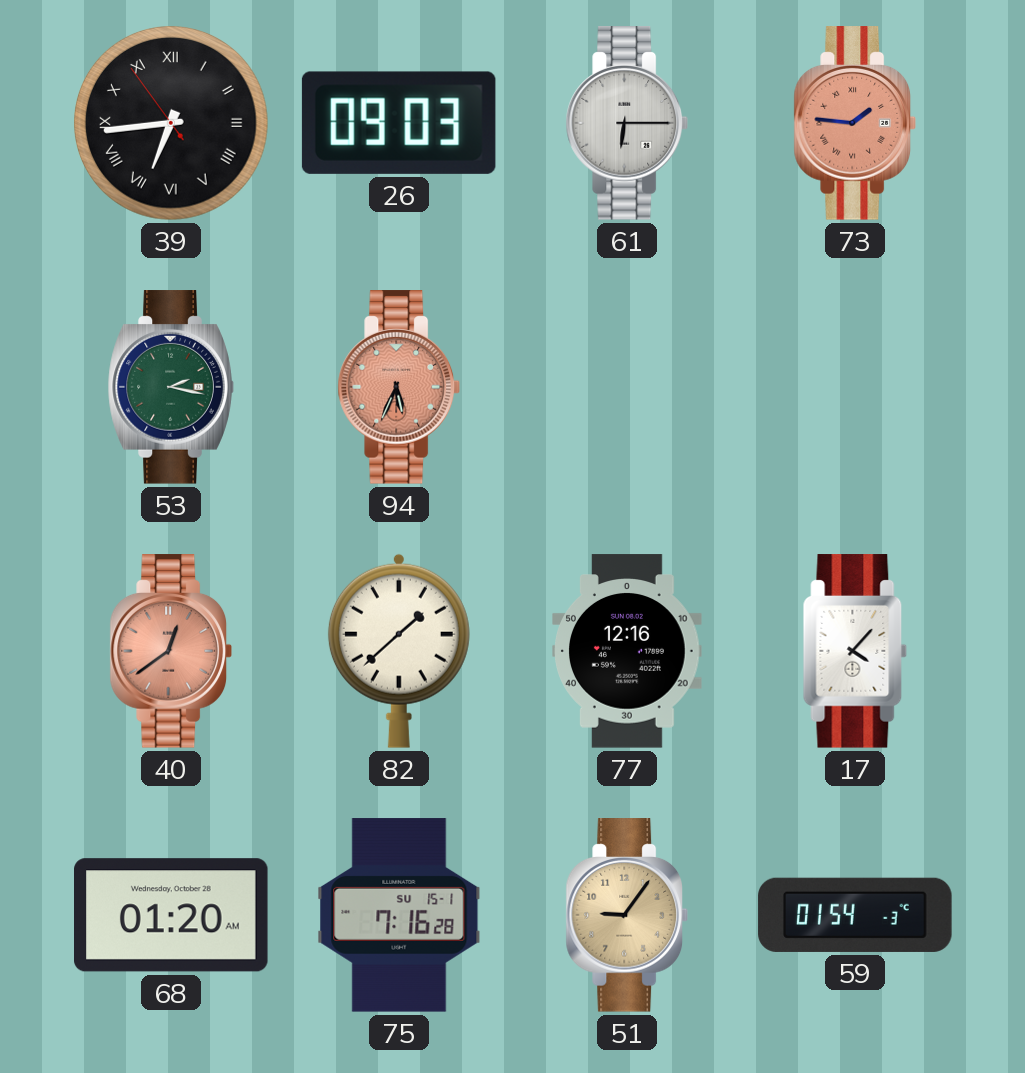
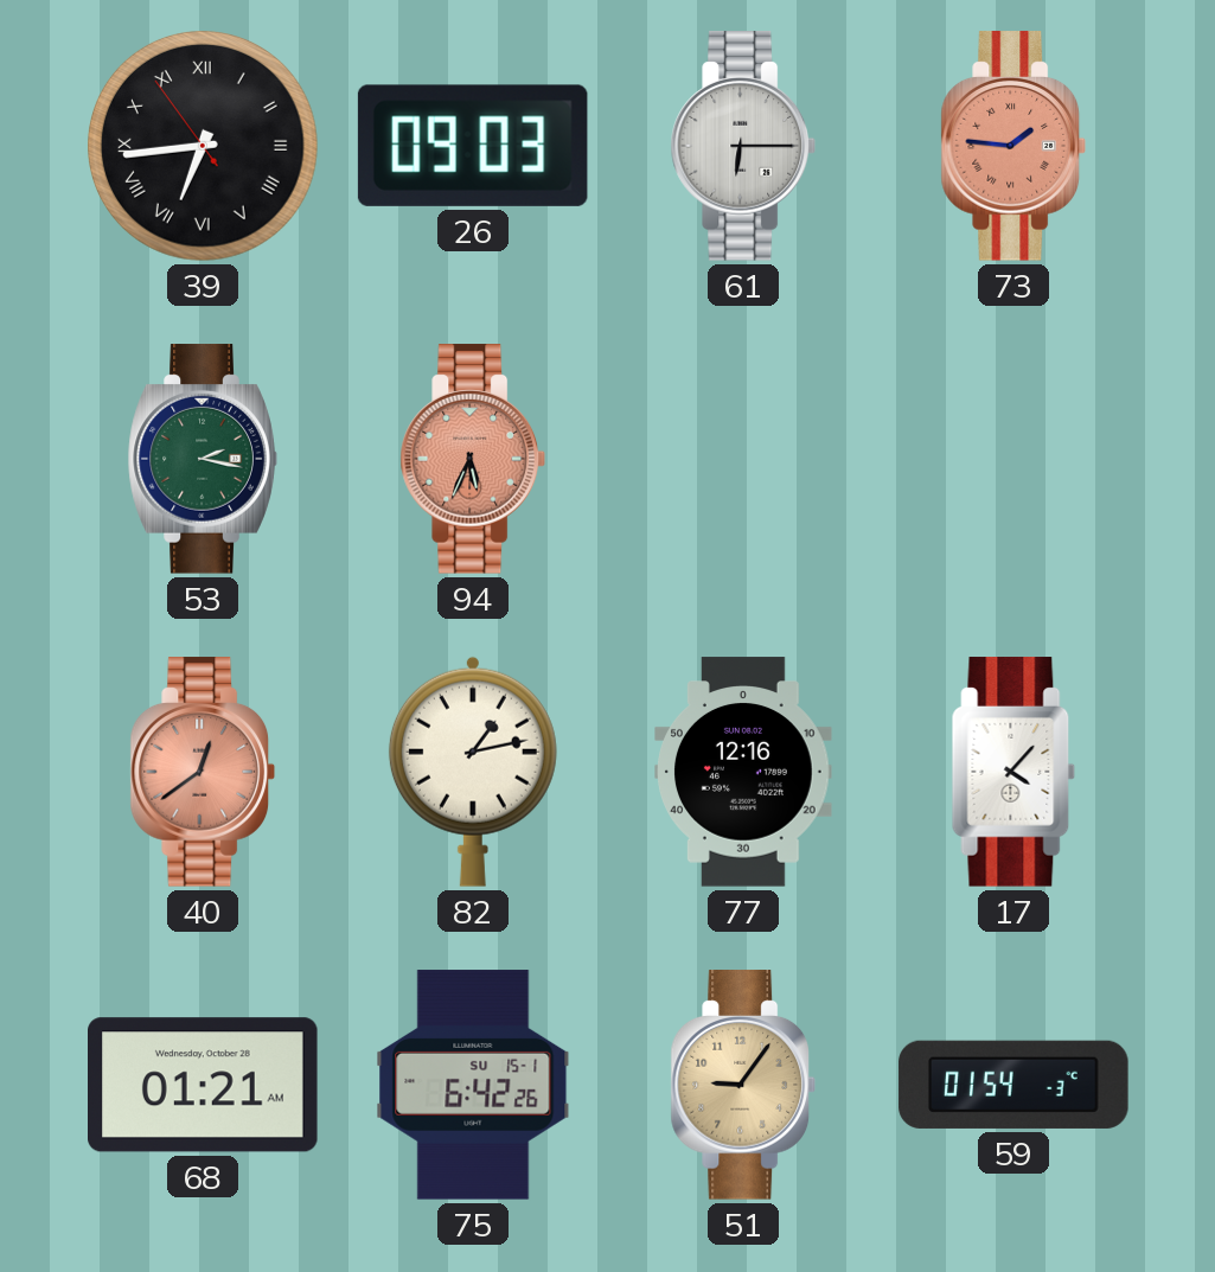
82: 1:38 -> 1:13 (473, 772)
68: 01:20 -> 01:21 (204, 1085)
75: 7:16 -> 6:42 (473, 1085)
